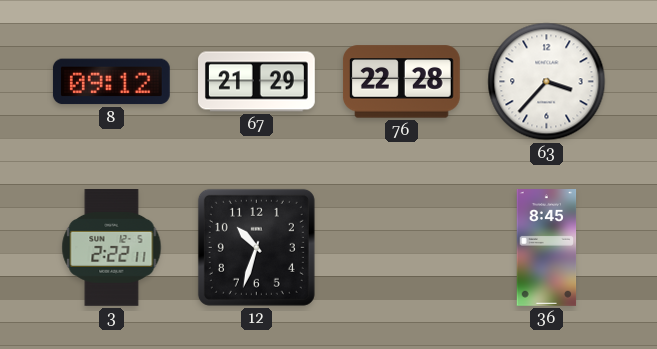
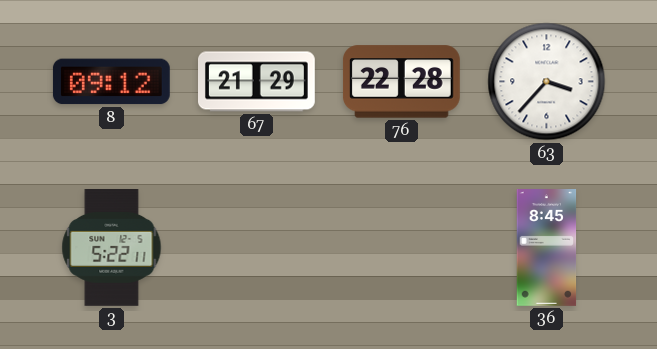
3: 2:22 -> 5:22 (112, 248)
12: 10:33 -> none (256, 247)
